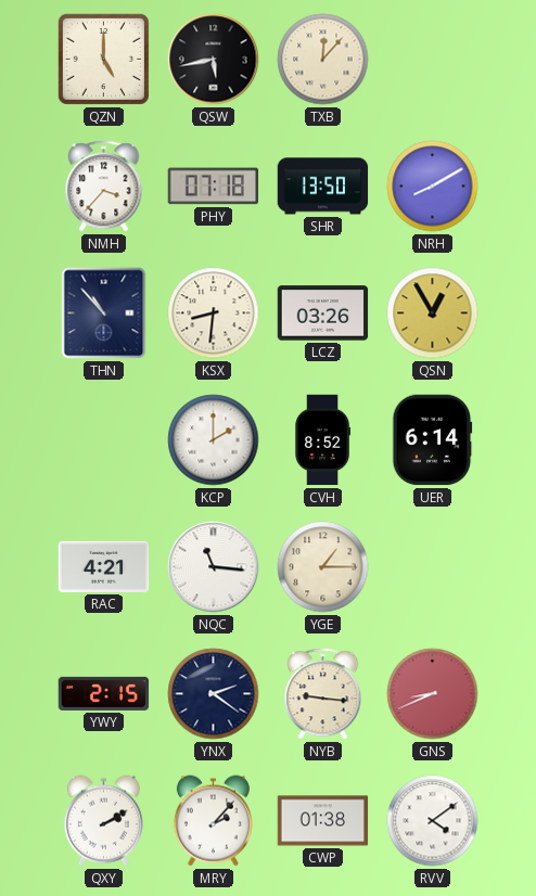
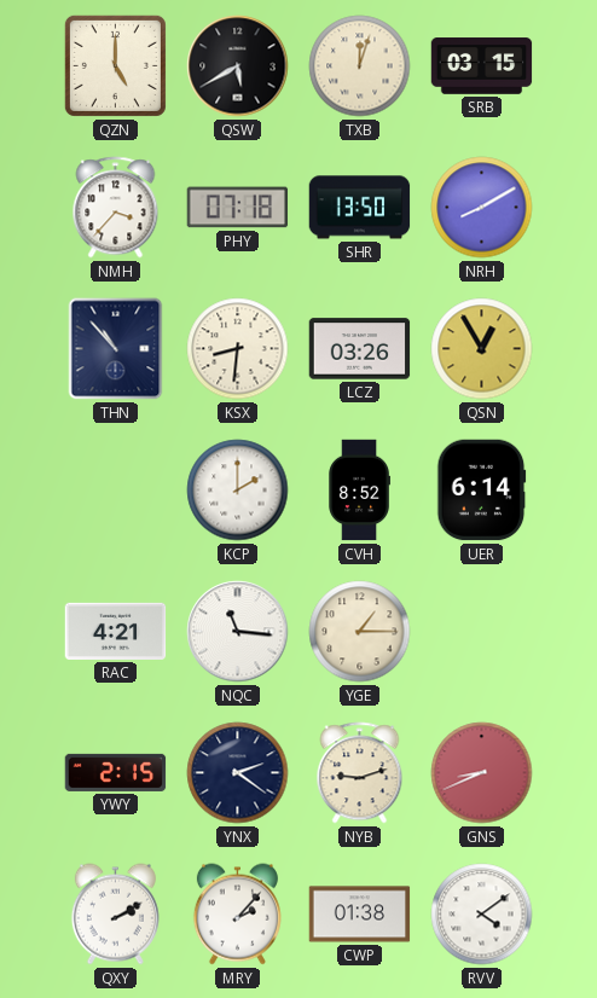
QSW: 5:43 -> 5:40 (238, 66)
TXB: 12:07 -> 12:03 (360, 66)
SRB: none -> 03:15 (482, 66)
NYB: 9:16 -> 9:12 (360, 773)
